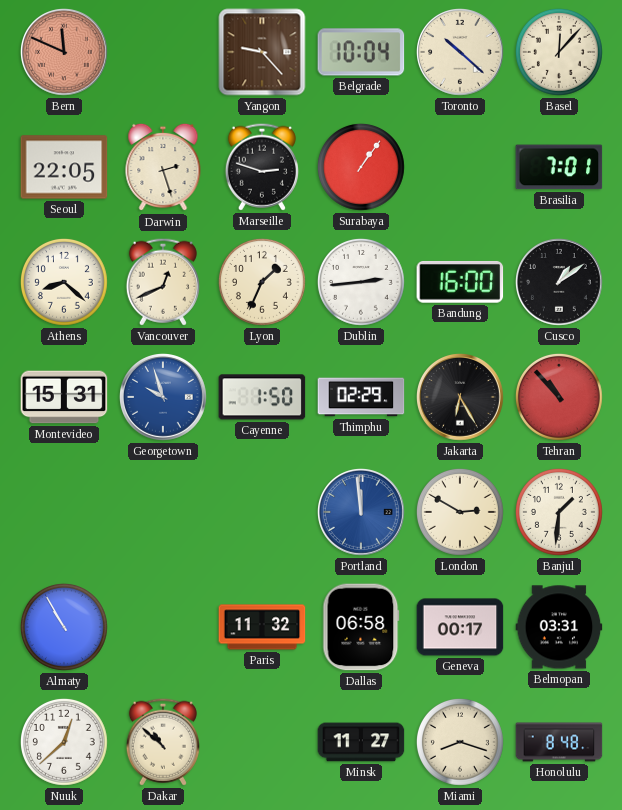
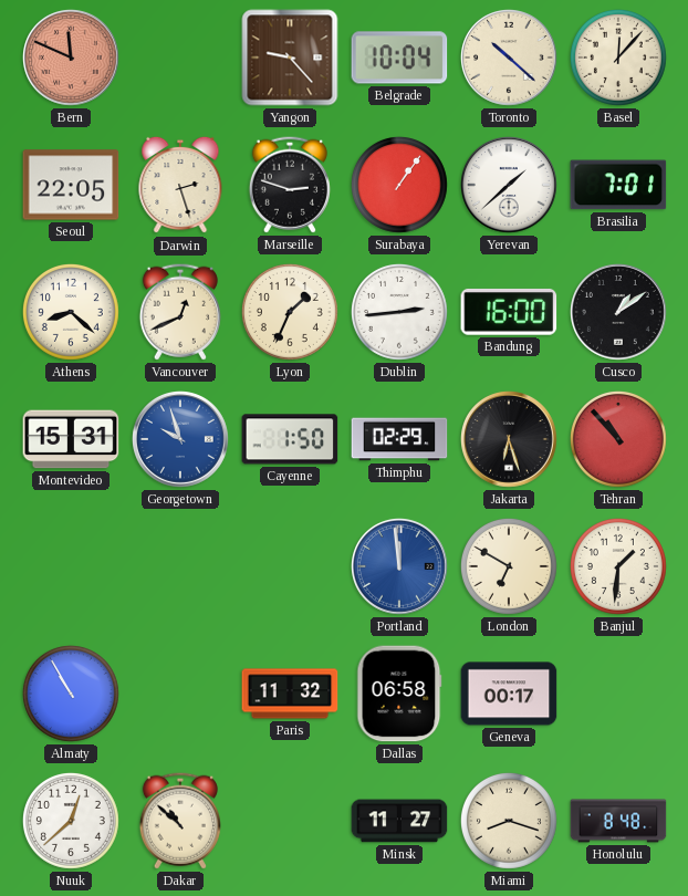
Yerevan: none -> 1:38 (510, 186)
Jakarta: 6:25 -> 6:27 (510, 440)
London: 2:50 -> 6:50 (509, 566)
Belmopan: 03:31 -> none (559, 627)
